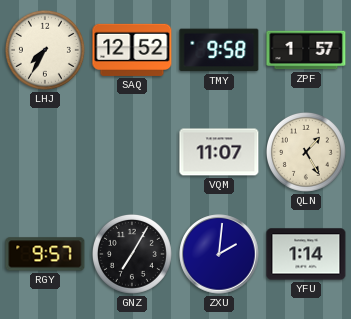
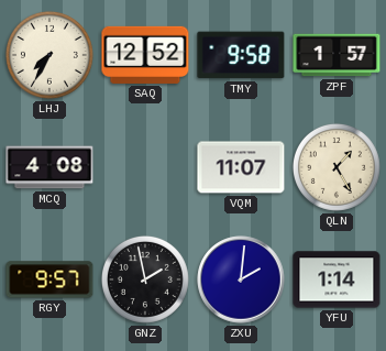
MCQ: none -> 4:08 (49, 167)
GNZ: 7:05 -> 1:58 (145, 279)
